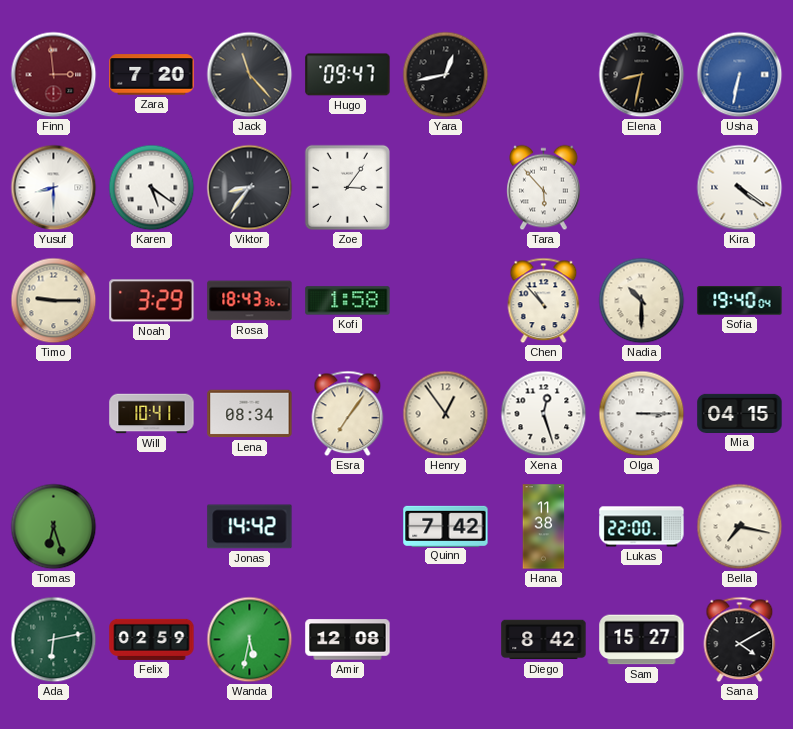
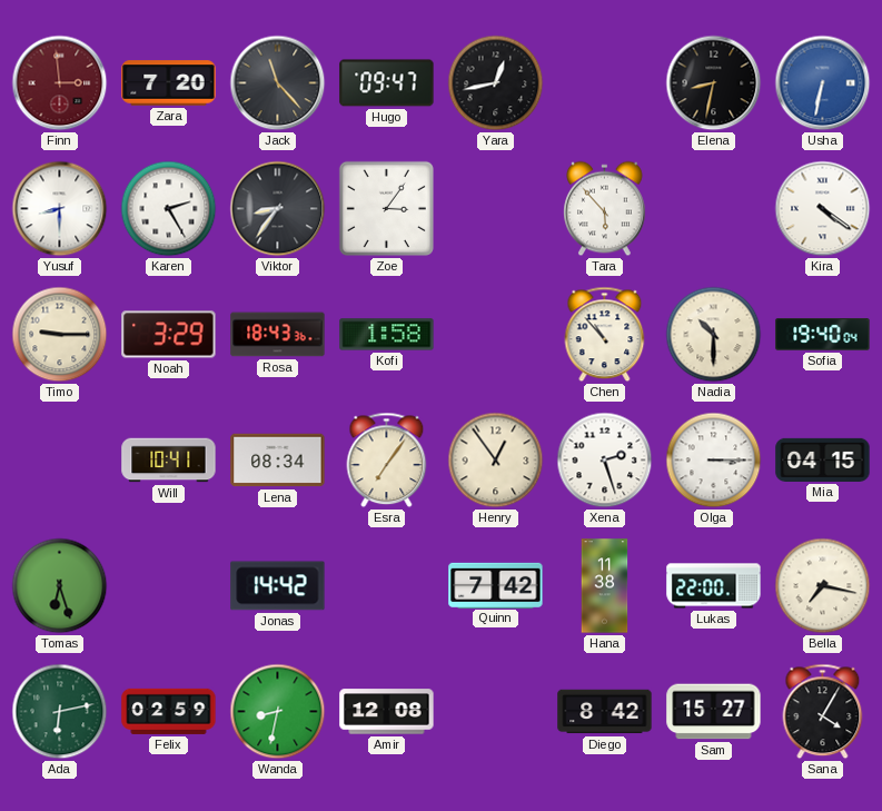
Karen: 5:21 -> 2:25 (169, 209)
Xena: 12:27 -> 2:27 (605, 461)
Wanda: 5:32 -> 8:32 (278, 712)
Sana: 4:10 -> 4:05 (823, 712)
